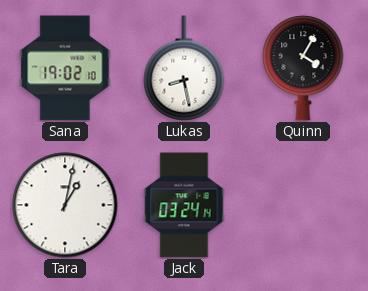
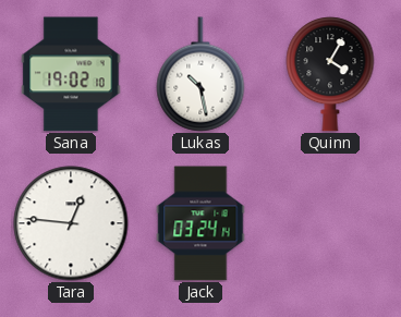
Lukas: 8:28 -> 10:28 (200, 74)
Tara: 1:02 -> 12:46 (71, 223)
